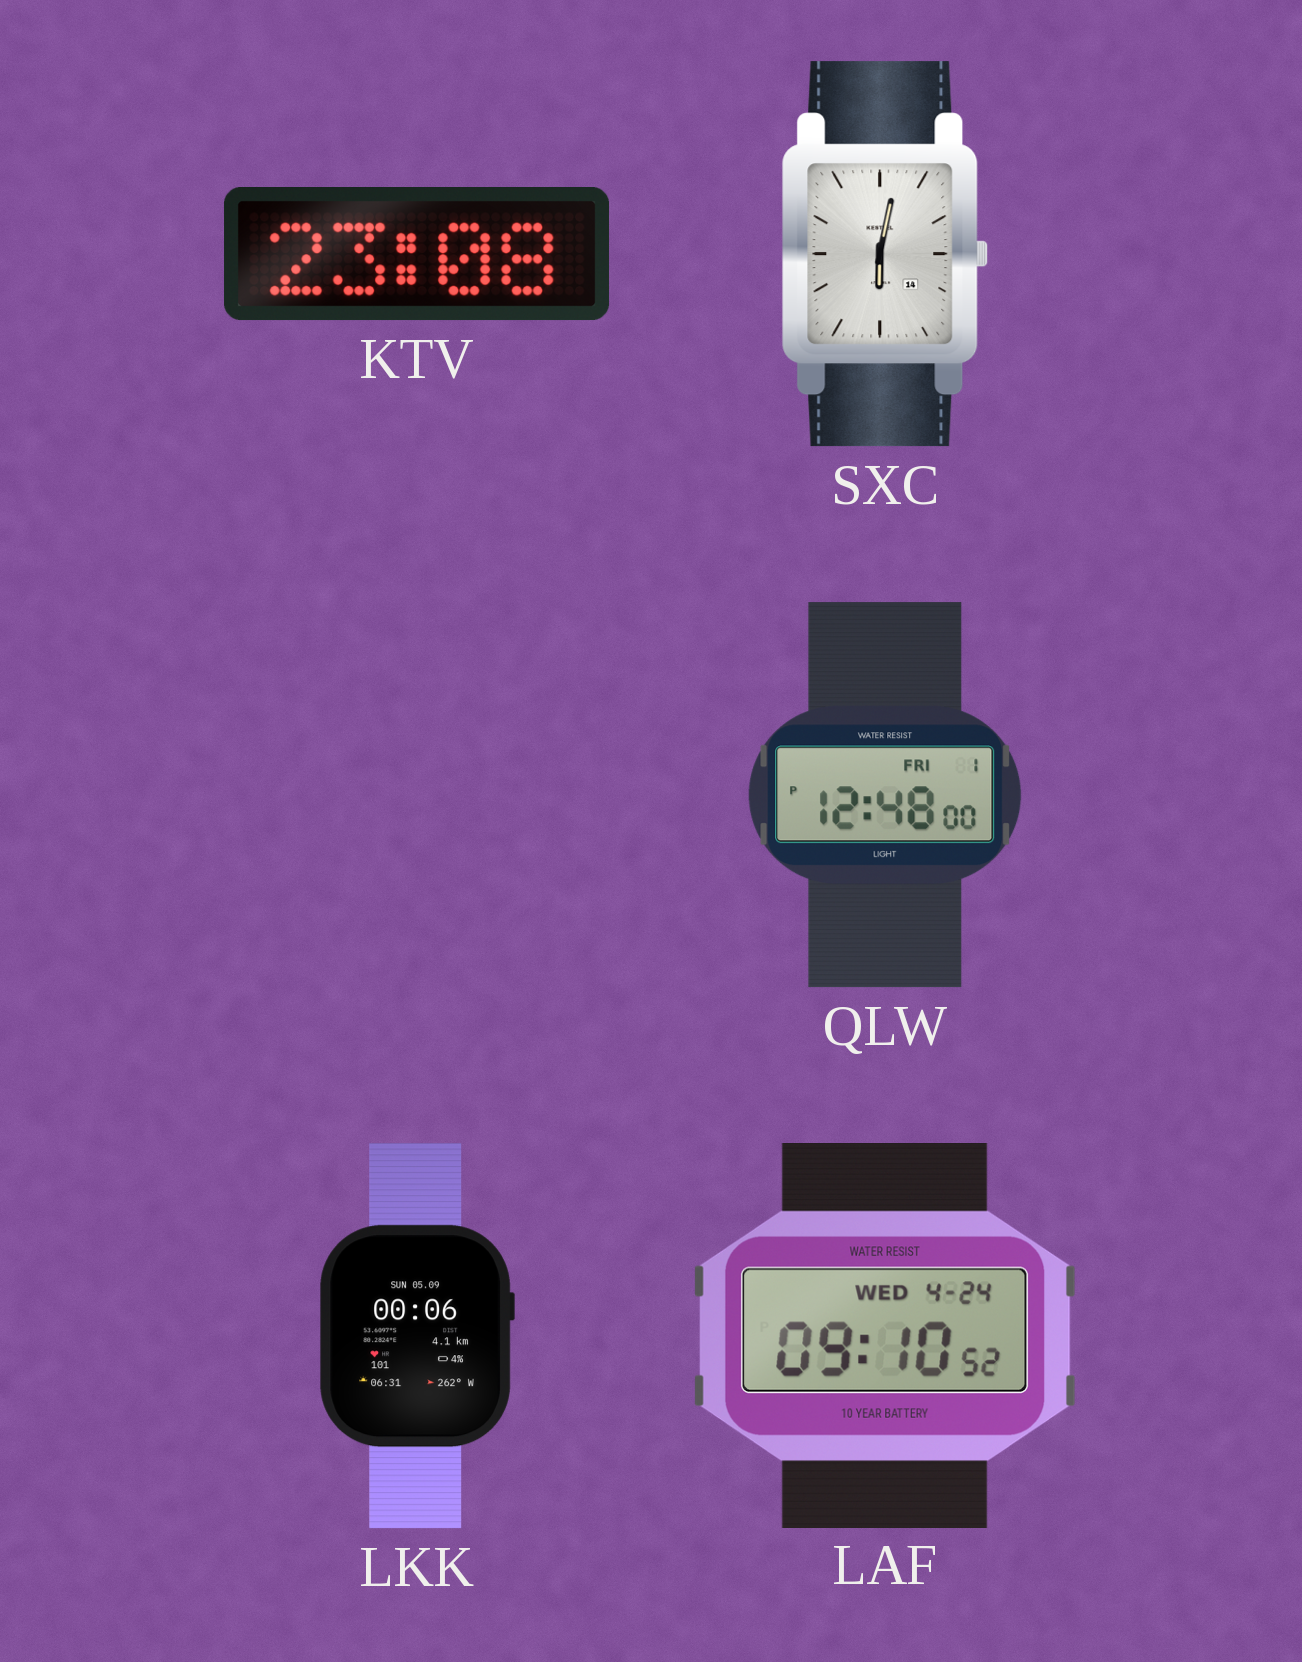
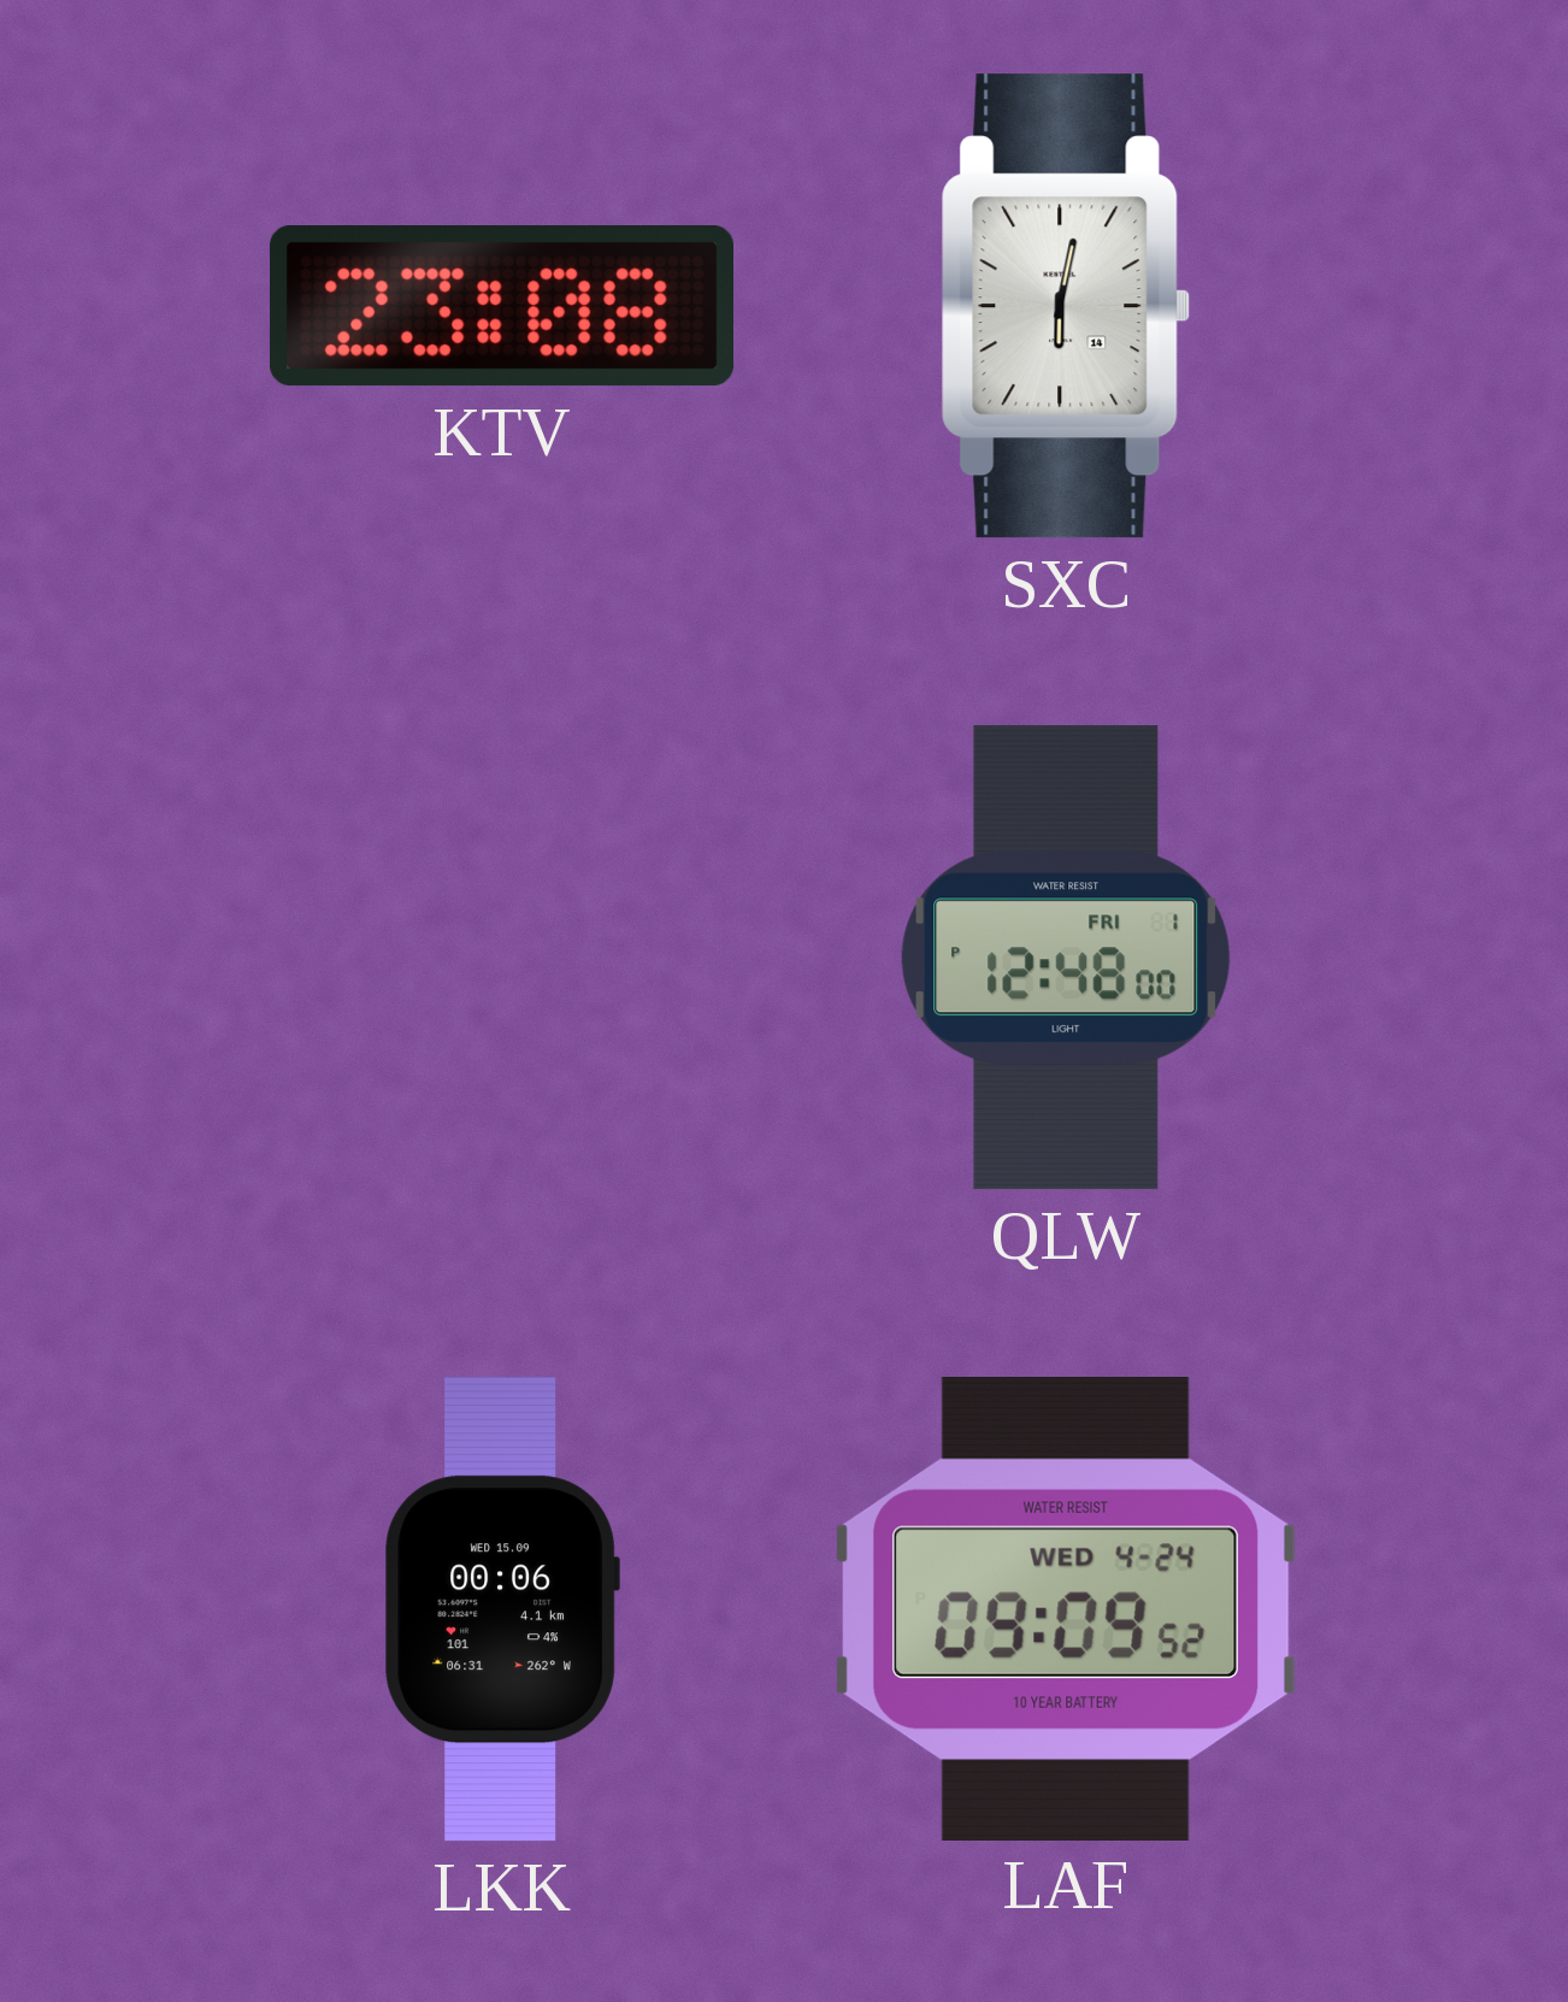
LKK date: SUN 05.09 -> WED 15.09 (502, 1609)
LAF: 09:10 -> 09:09 (1065, 1608)
